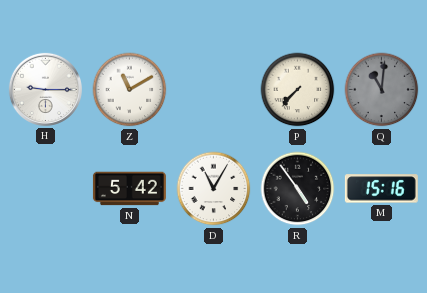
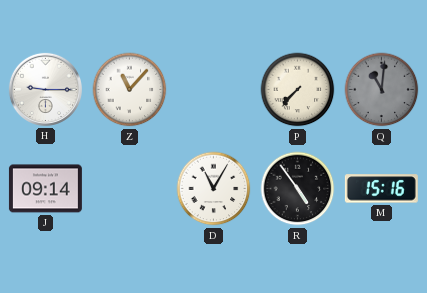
Z: 11:10 -> 11:07 (130, 90)
J: none -> 09:14 (45, 189)
N: 5:42 -> none (129, 189)
